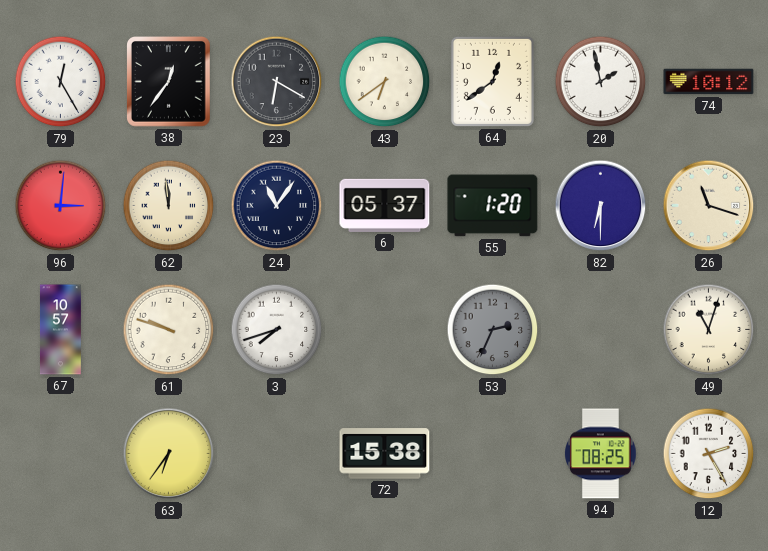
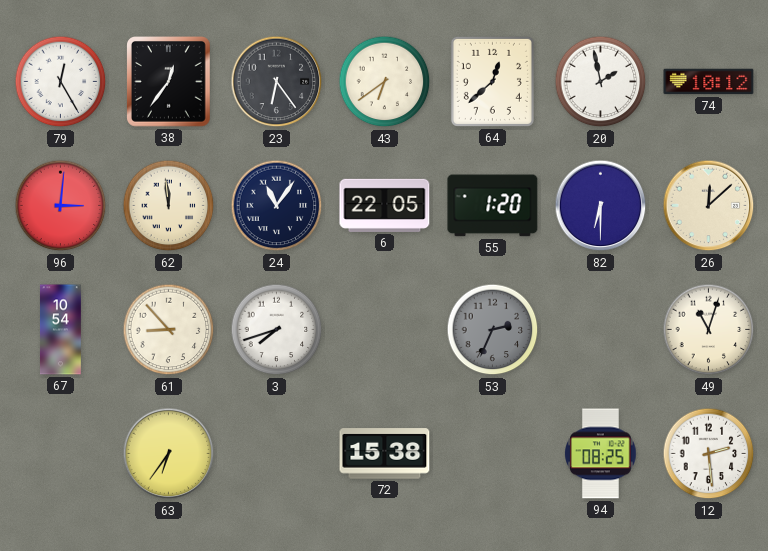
23: 6:20 -> 6:24 (277, 82)
64: 12:39 -> 12:38 (492, 81)
6: 05:37 -> 22:05 (385, 205)
26: 11:18 -> 12:08 (709, 206)
67: 10:57 -> 10:54 (61, 330)
61: 9:48 -> 8:53 (169, 330)
12: 2:25 -> 2:29 (709, 454)
